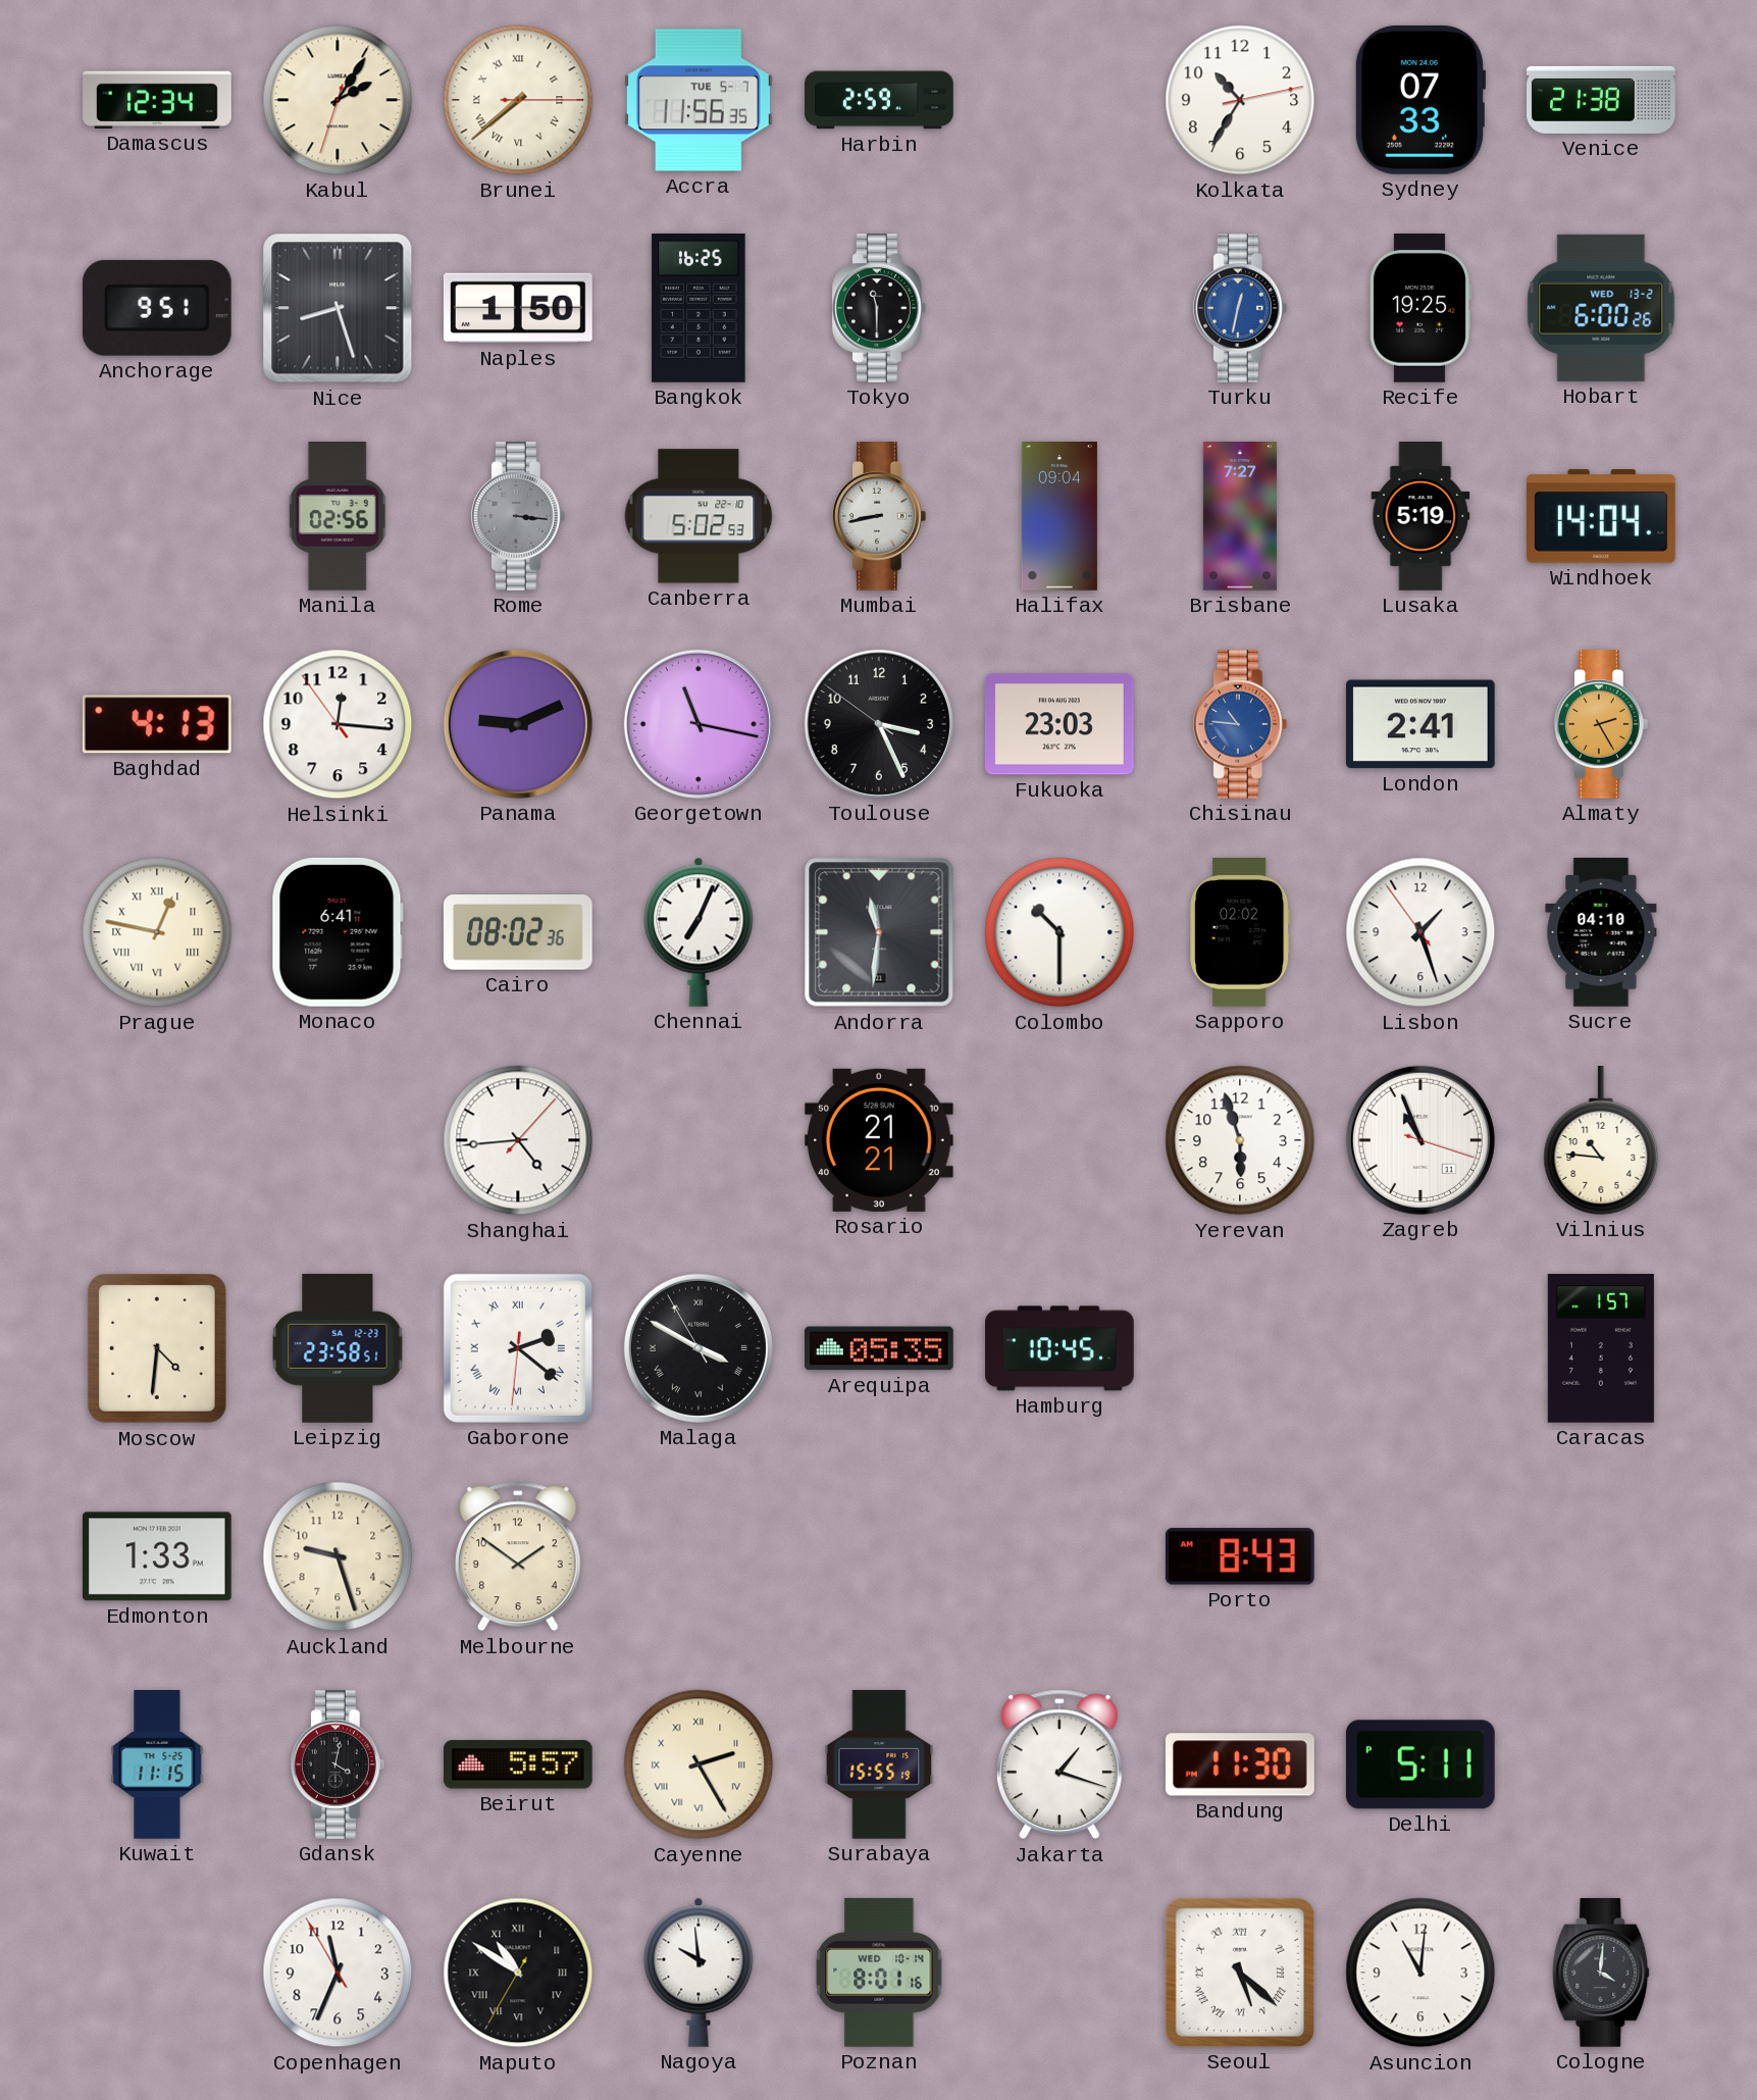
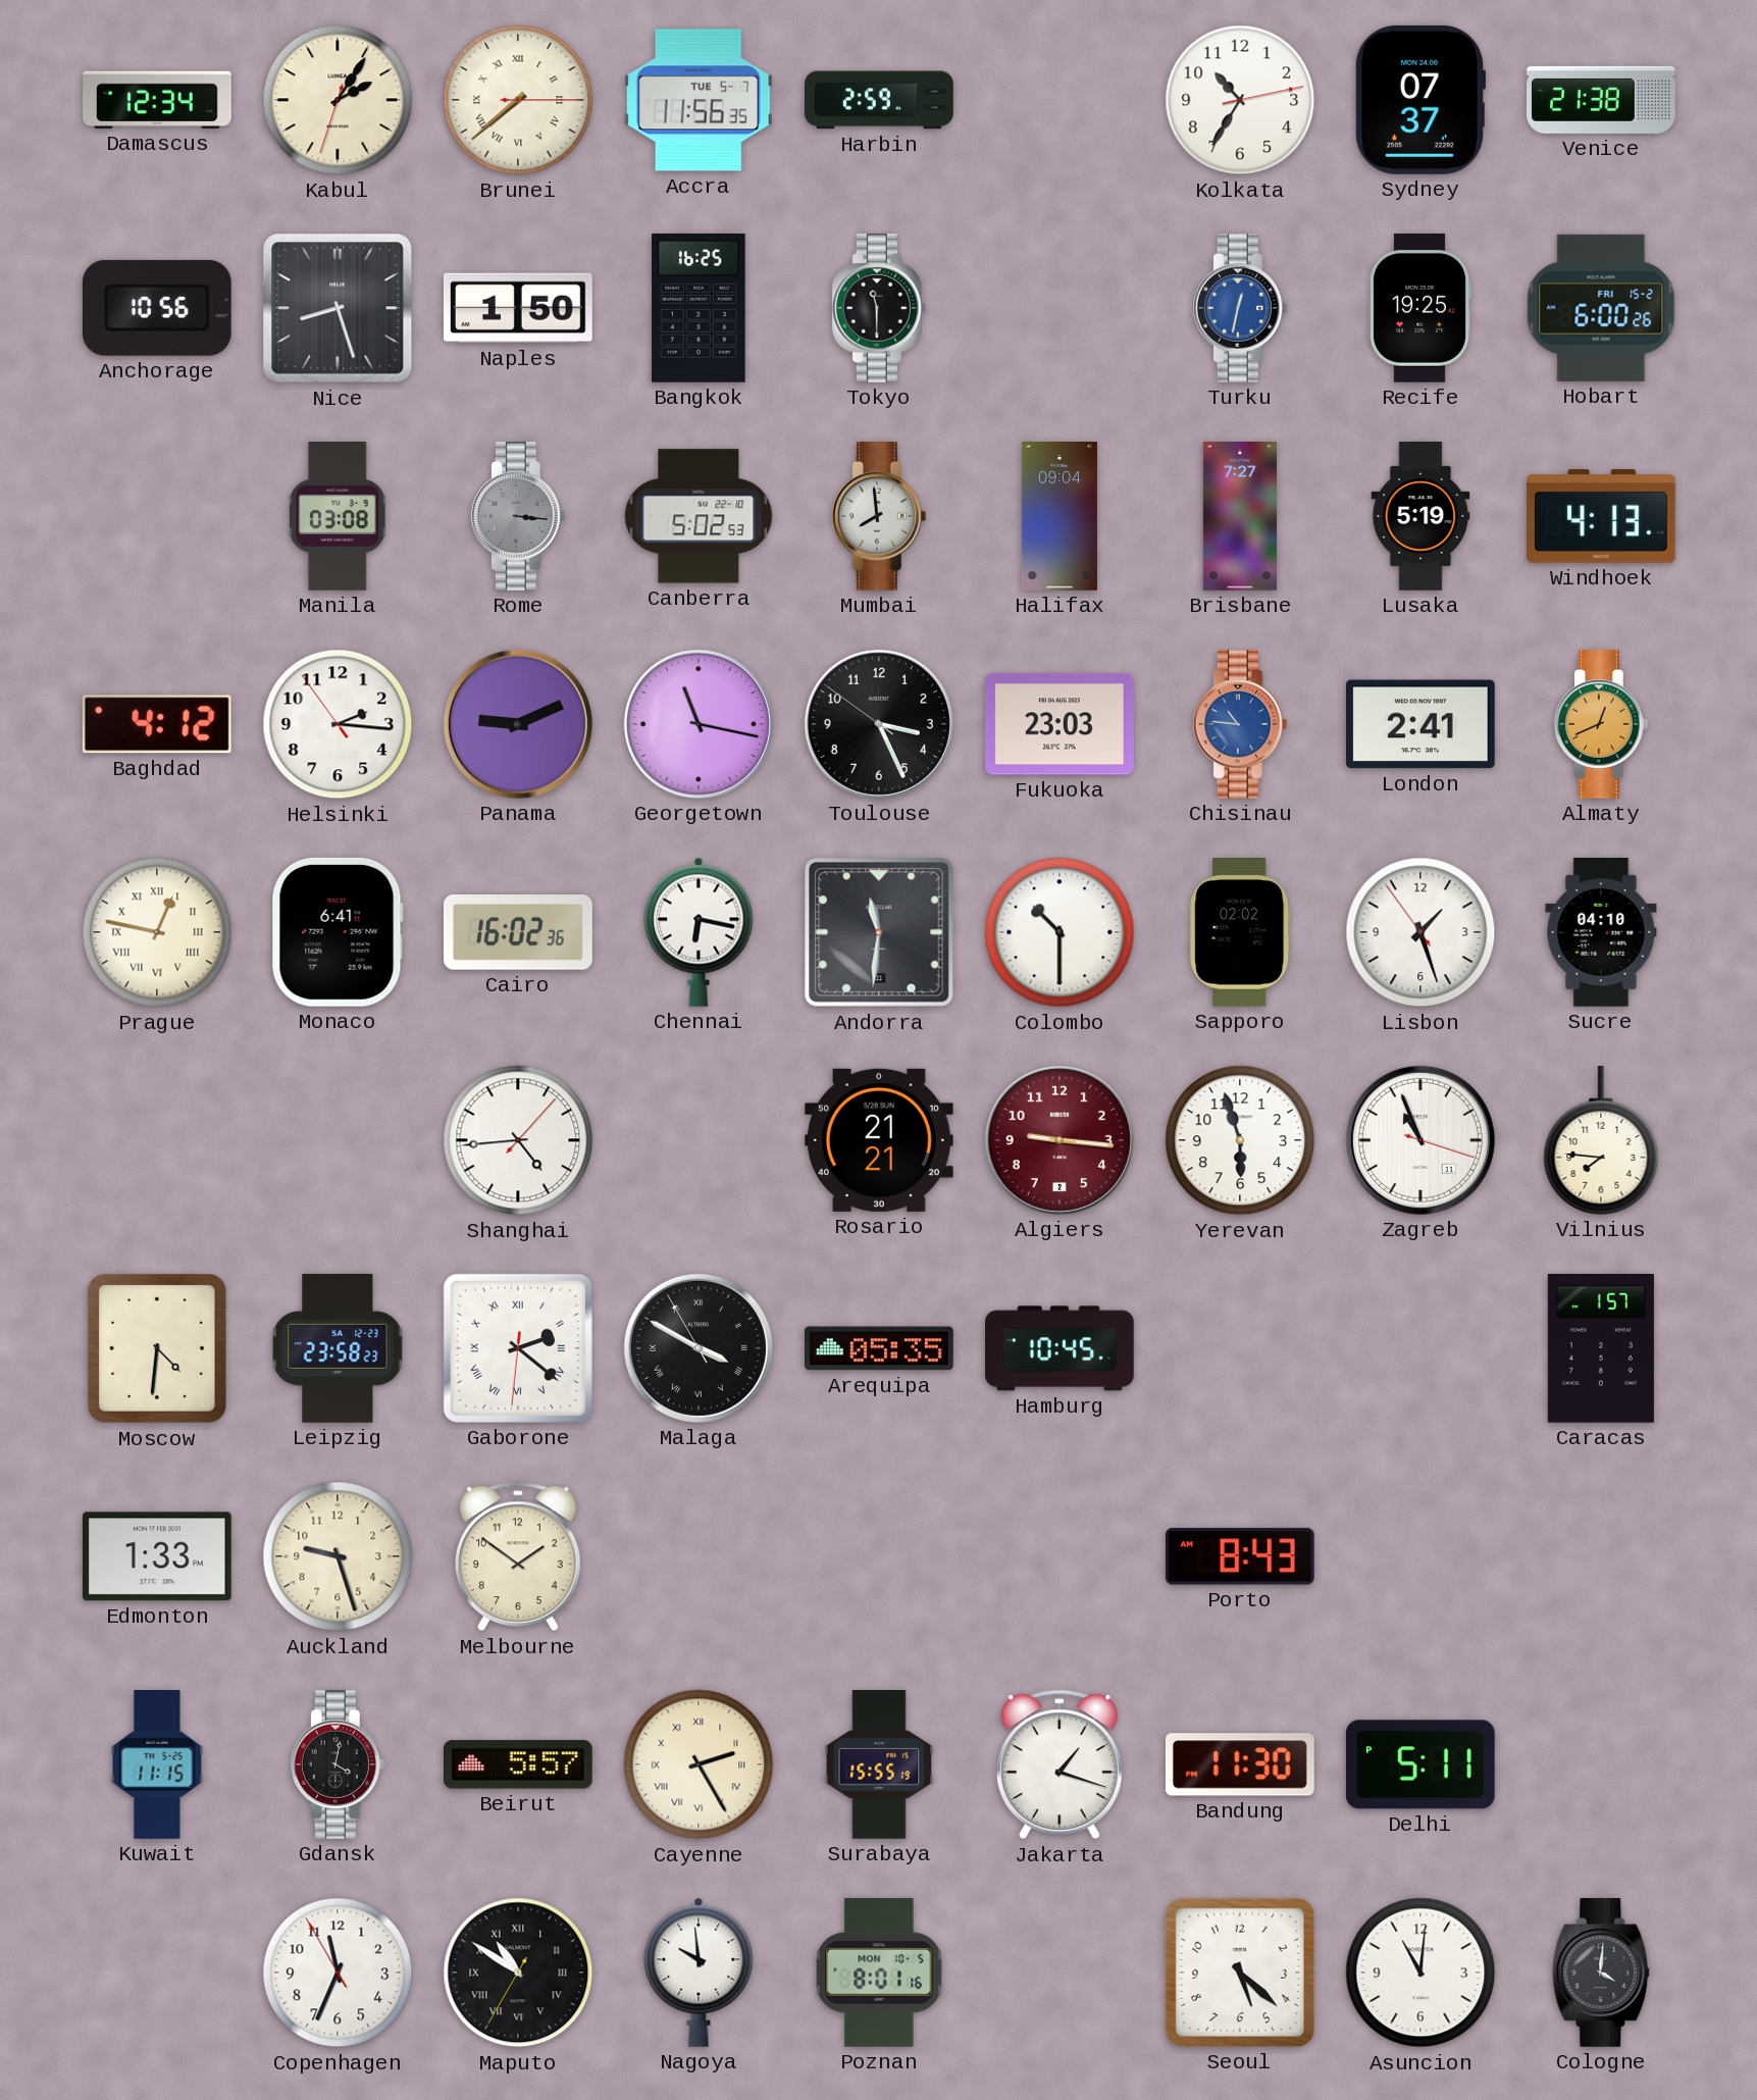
Sydney: 07:33 -> 07:37 (1419, 100)
Anchorage: 9:51 -> 10:56 (157, 308)
Hobart date: WED 13-2 -> FRI 15-2 (1601, 308)
Manila: 02:56 -> 03:08 (338, 517)
Mumbai: 8:43 -> 7:59 (879, 517)
Windhoek: 14:04 -> 4:13 (1602, 516)
Baghdad: 4:13 -> 4:12 (157, 724)
Helsinki: 12:15 -> 2:15 (338, 724)
Almaty: 2:25 -> 12:41 (1601, 725)
Cairo: 08:02 -> 16:02 (518, 933)
Chennai: 7:04 -> 6:17 (699, 932)
Algiers: none -> 9:16 (1060, 1140)
Vilnius: 10:46 -> 7:46 (1601, 1141)
Leipzig: 23:58:51 -> 23:58:23 (338, 1348)
Poznan date: WED 10-14 -> MON 10-5 (879, 1973)
Seoul numerals: Roman -> Arabic (1240, 1973)
